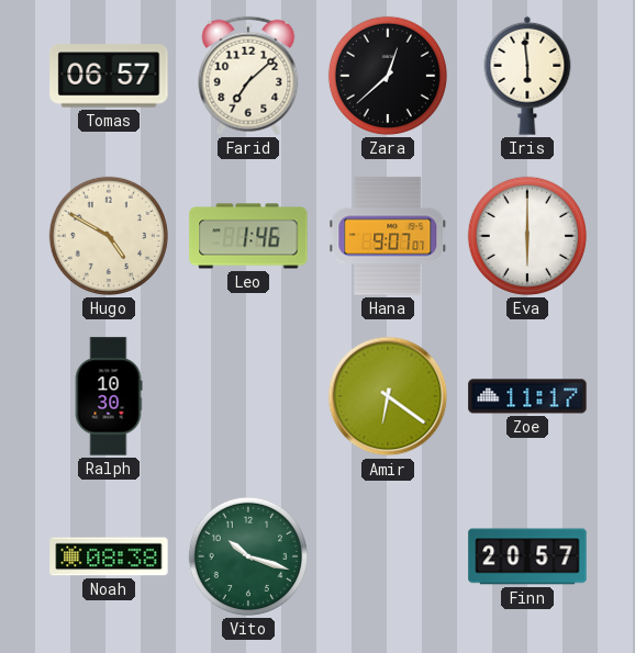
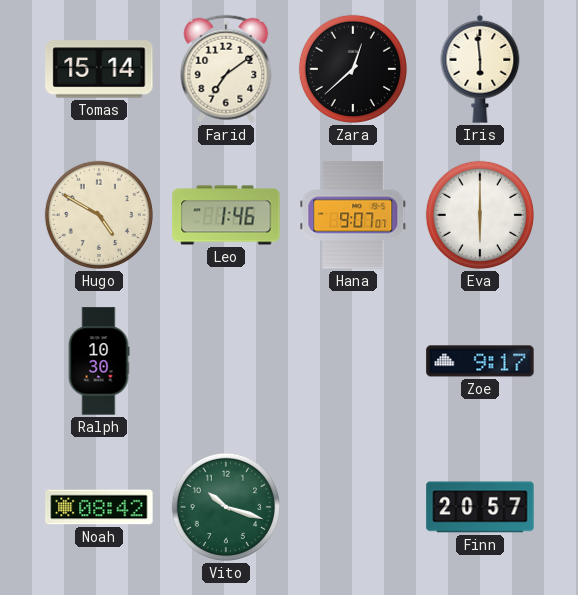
Tomas: 06:57 -> 15:14 (99, 69)
Farid: 7:08 -> 7:09 (226, 69)
Amir: 6:21 -> none (388, 396)
Zoe: 11:17 -> 9:17 (480, 361)
Noah: 08:38 -> 08:42 (99, 507)
